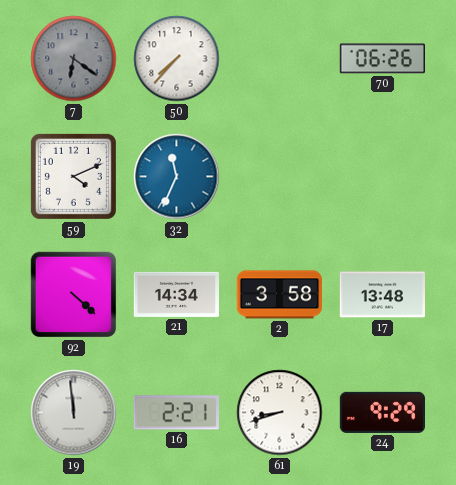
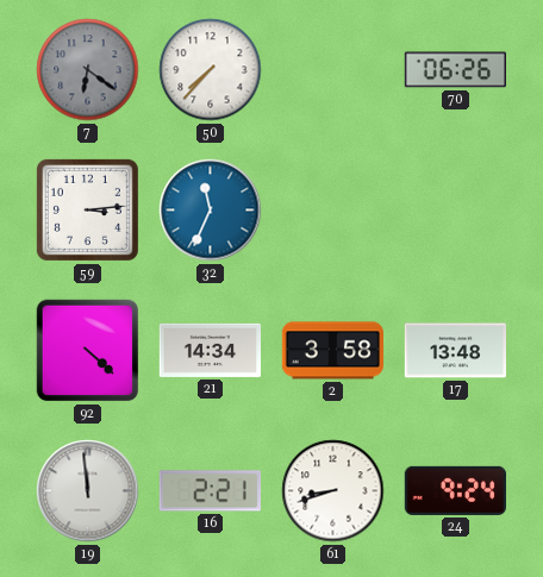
59: 4:11 -> 3:14 (87, 209)
24: 9:29 -> 9:24 (455, 490)
